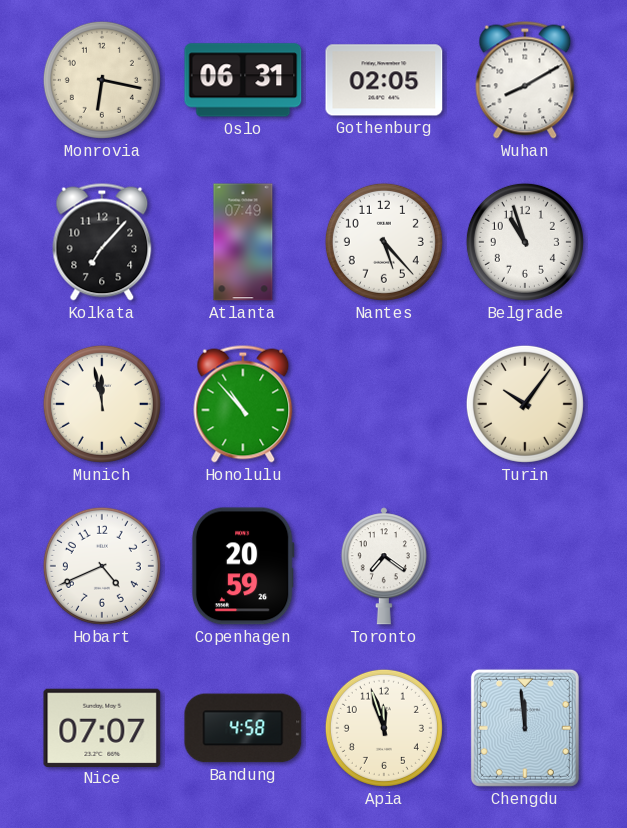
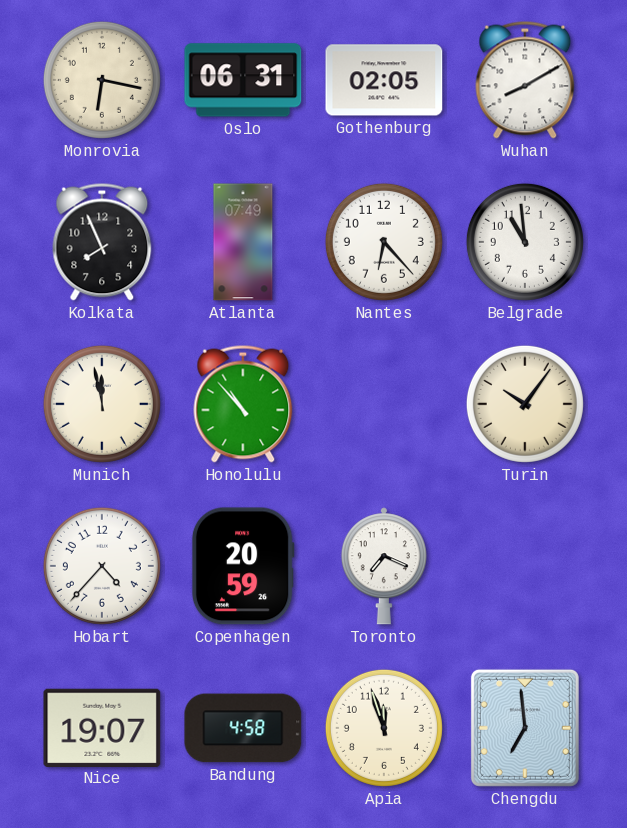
Kolkata: 7:07 -> 7:56 (102, 242)
Nantes: 5:23 -> 6:23 (384, 242)
Belgrade: 10:57 -> 10:59 (525, 242)
Hobart: 4:41 -> 4:37 (102, 566)
Toronto: 7:21 -> 7:19 (384, 566)
Nice: 07:07 -> 19:07 (102, 727)
Chengdu: 11:59 -> 6:59 (525, 728)
